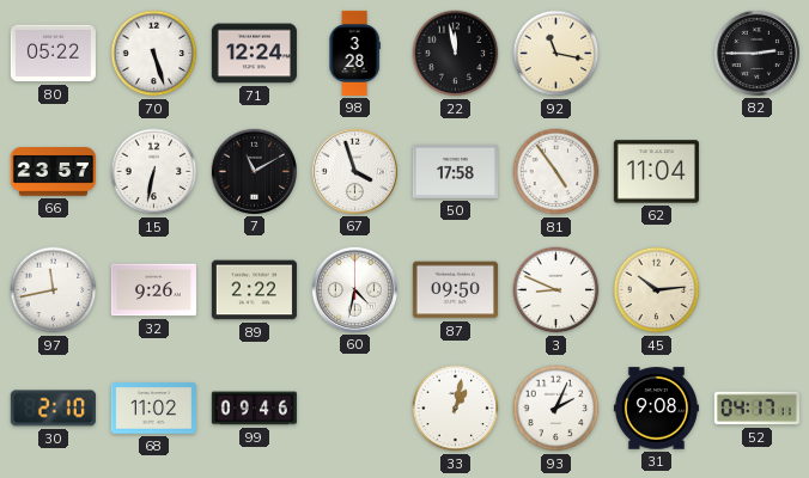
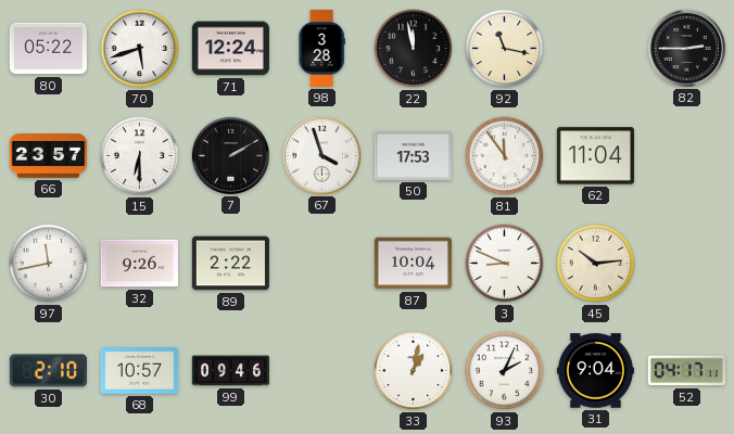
70: 5:27 -> 5:42 (140, 49)
15: 6:32 -> 6:30 (140, 156)
7: 11:10 -> 2:10 (230, 155)
50: 17:58 -> 17:53 (413, 155)
81: 4:54 -> 11:54 (505, 156)
60: 4:32 -> none (354, 289)
87: 09:50 -> 10:04 (413, 264)
68: 11:02 -> 10:57 (139, 371)
31: 9:08 -> 9:04 (595, 371)
